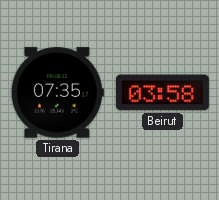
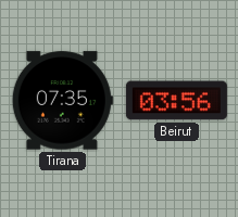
Beirut: 03:58 -> 03:56 (176, 101)
